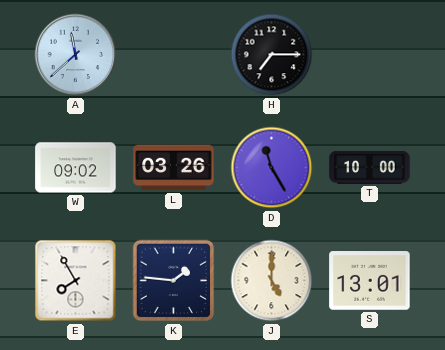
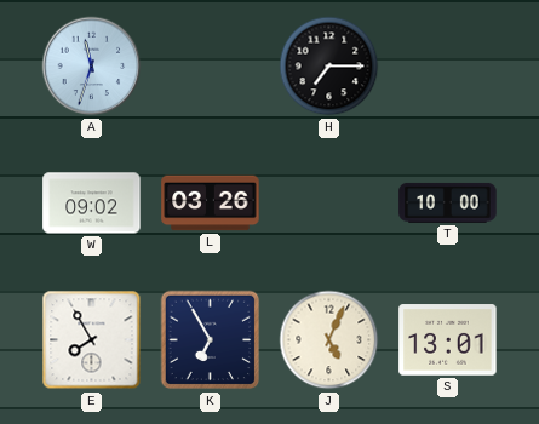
A: 11:38 -> 11:33 (92, 67)
D: 11:25 -> none (272, 168)
K: 1:46 -> 6:55 (211, 340)
J: 5:00 -> 5:04 (329, 340)
